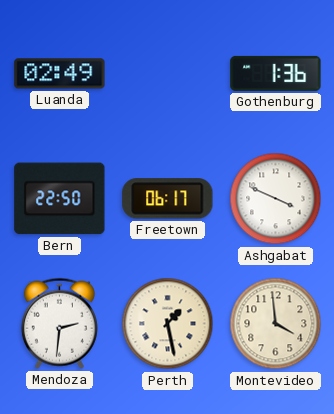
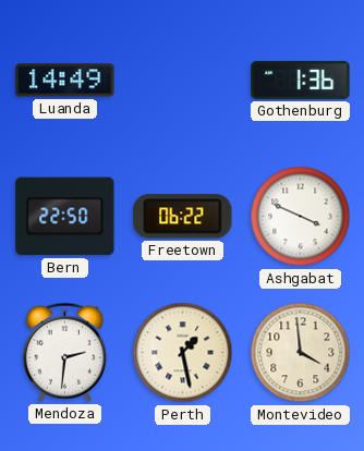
Luanda: 02:49 -> 14:49 (65, 81)
Freetown: 06:17 -> 06:22 (183, 217)
